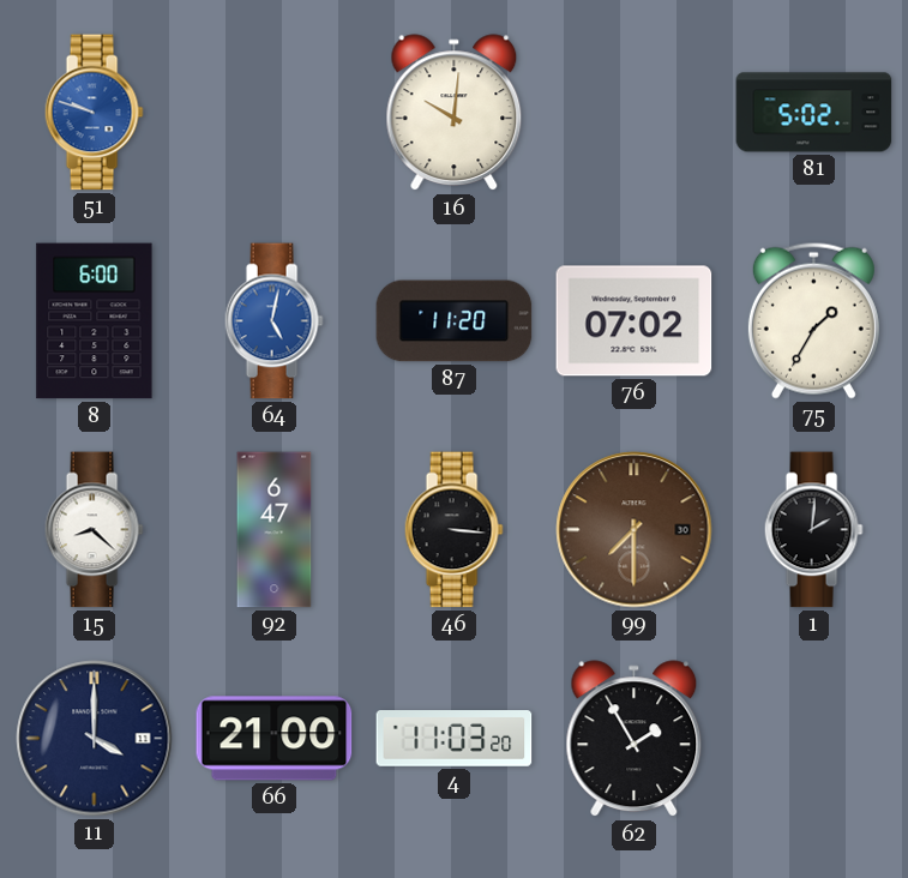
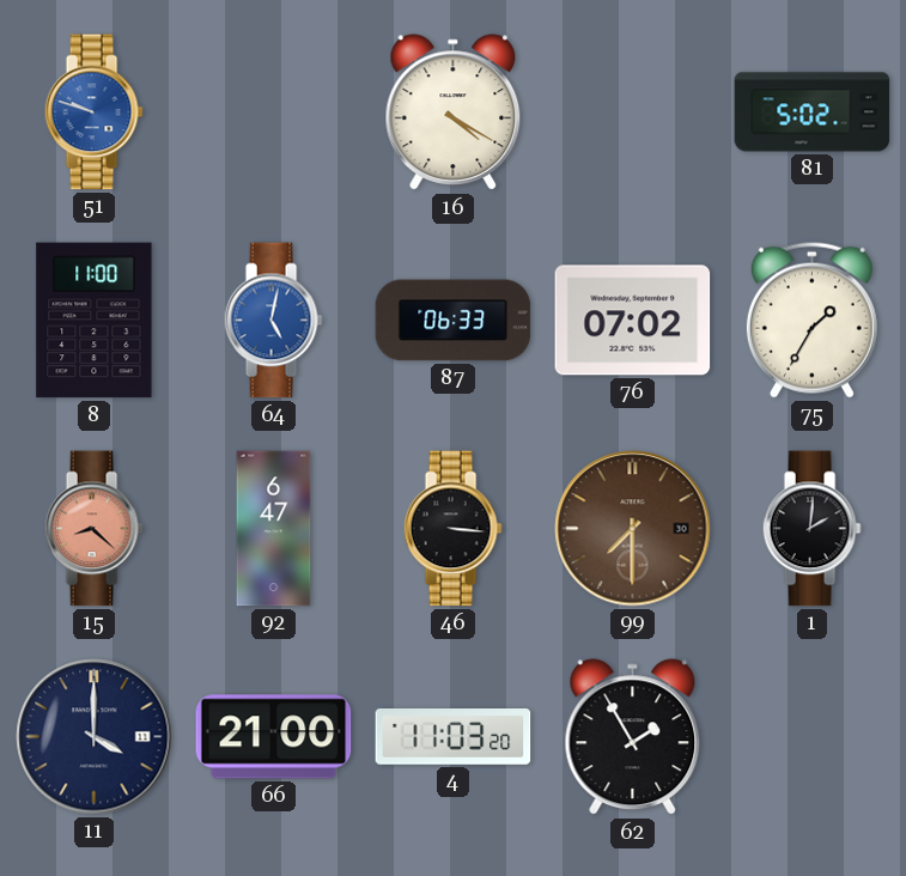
16: 10:01 -> 4:20 (454, 112)
8: 6:00 -> 11:00 (95, 321)
87: 11:20 -> 06:33 (454, 321)
15 dial: white -> salmon (93, 529)
